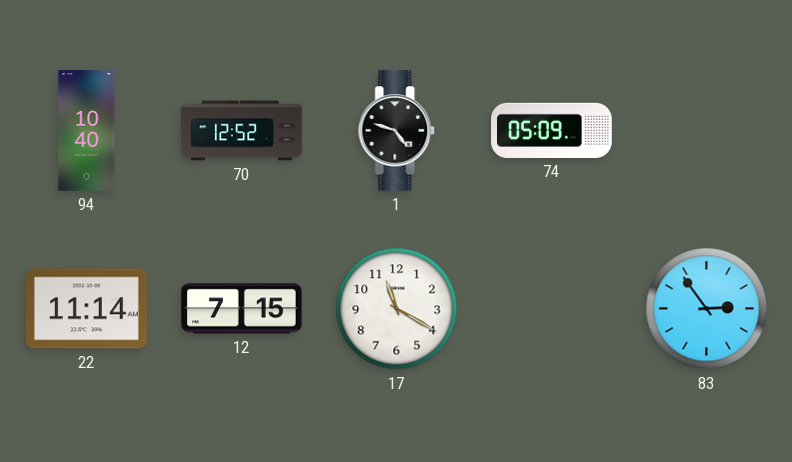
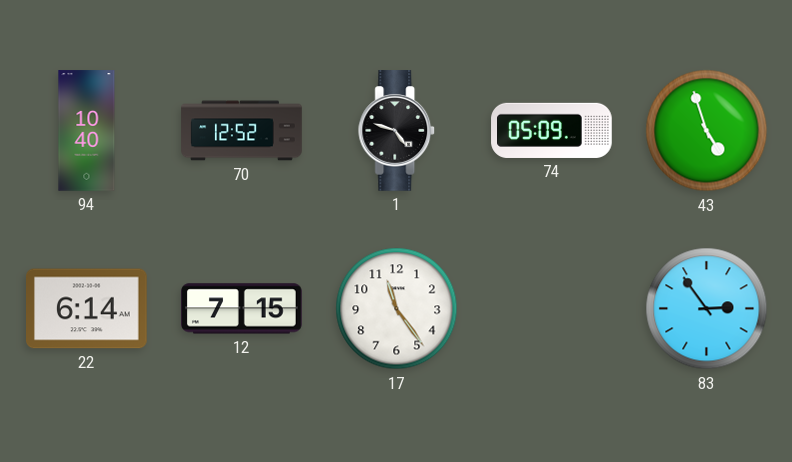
43: none -> 4:57 (707, 131)
22: 11:14 -> 6:14 (87, 309)
17: 11:20 -> 11:24 (397, 309)
